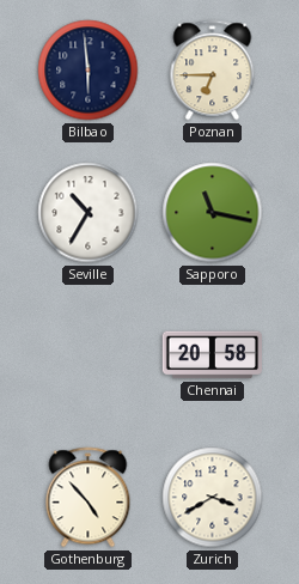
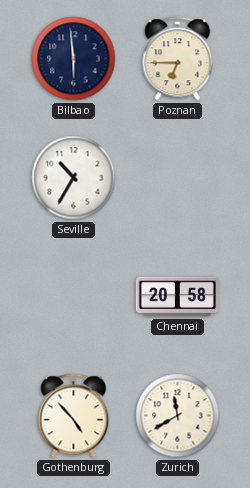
Sapporo: 11:17 -> none (213, 213)
Zurich: 3:40 -> 11:40 (178, 416)
